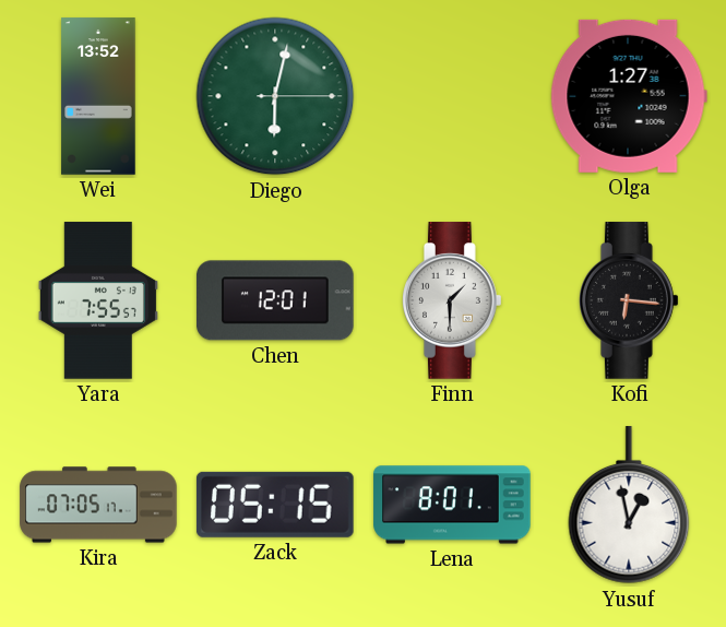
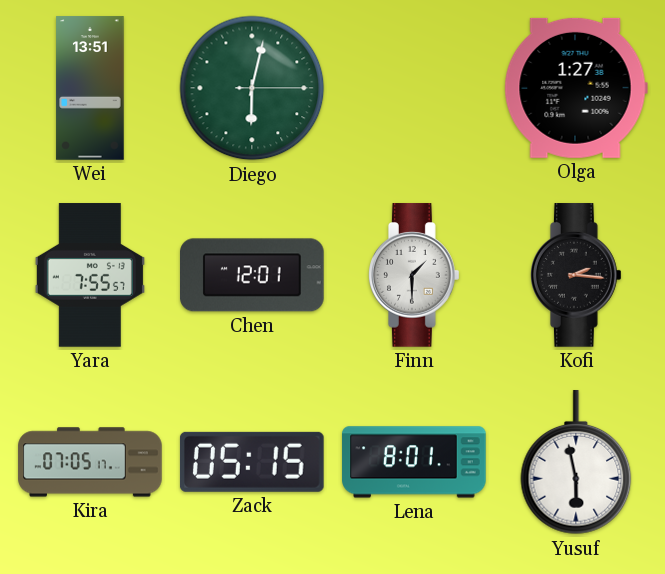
Wei: 13:52 -> 13:51 (90, 88)
Kofi: 6:16 -> 2:16 (577, 275)
Yusuf: 12:58 -> 5:58 (576, 463)
